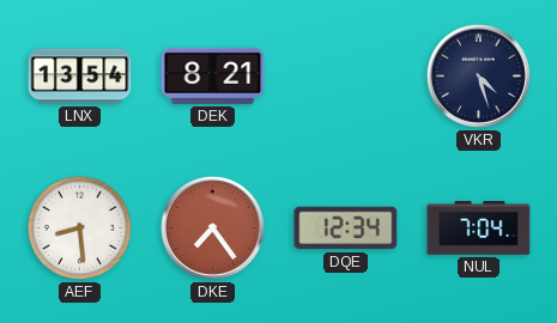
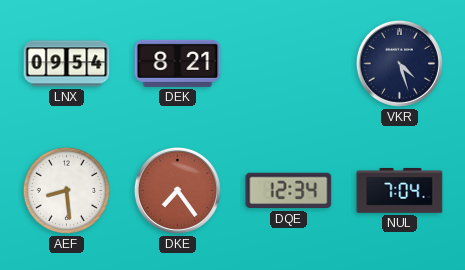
LNX: 13:54 -> 09:54 (67, 64)
